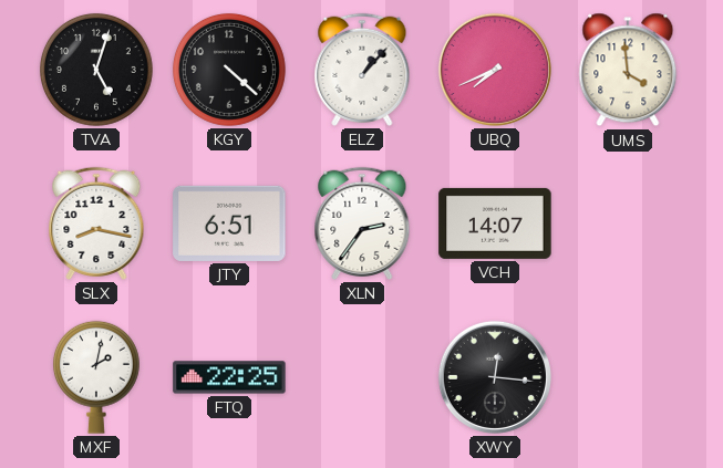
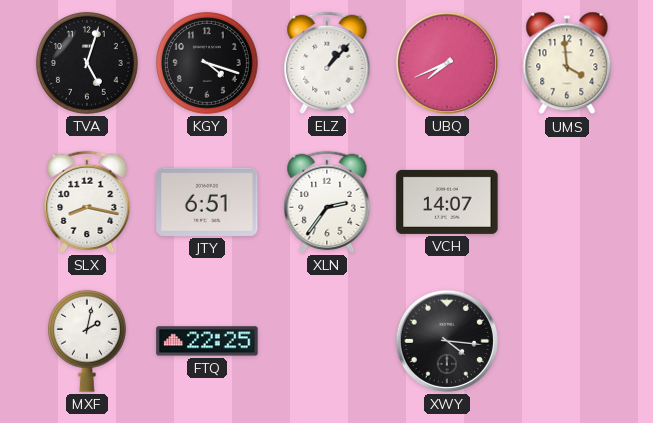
KGY: 4:22 -> 4:18 (207, 63)
XWY: 12:16 -> 4:16 (447, 341)
